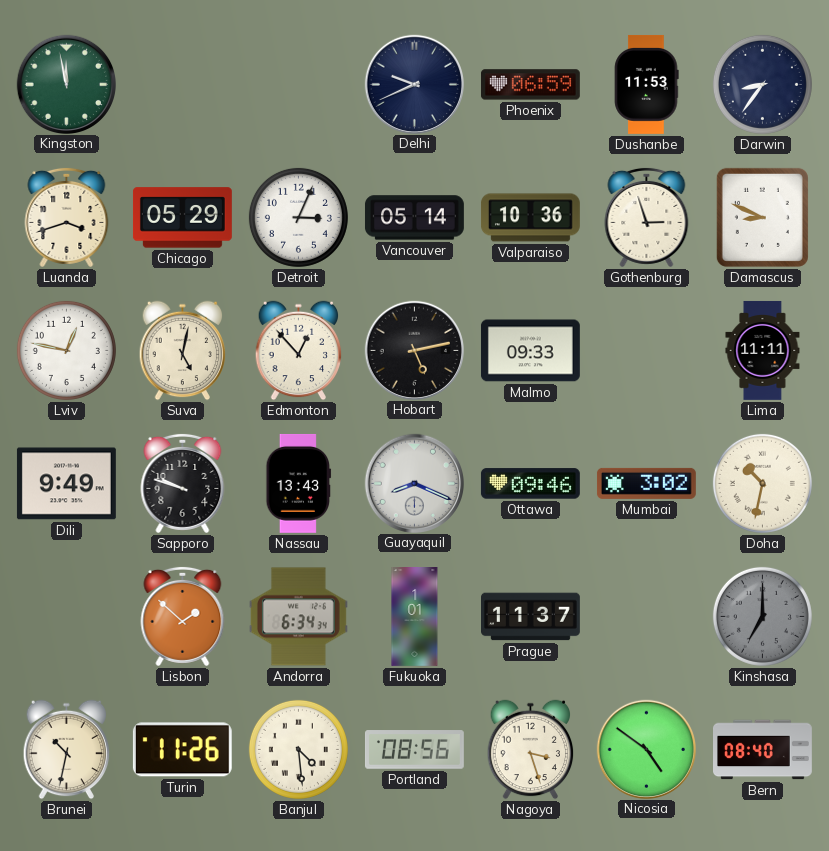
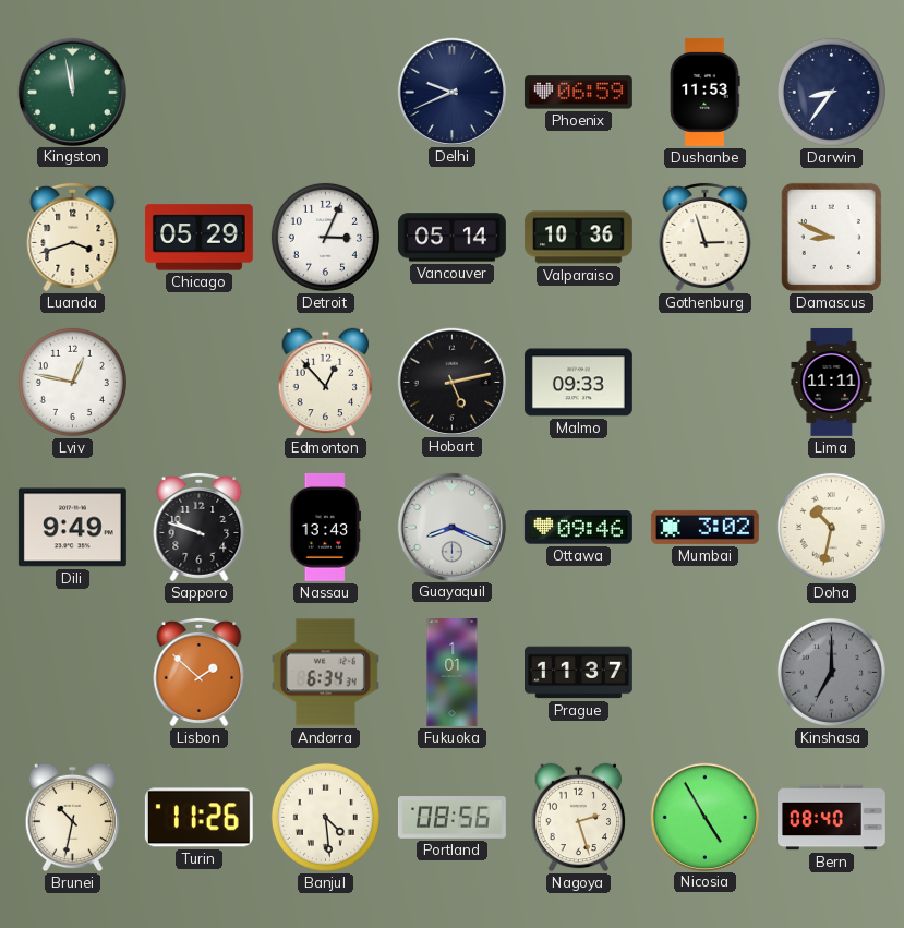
Suva: 5:02 -> none (183, 351)
Nagoya: 3:27 -> 2:27 (579, 818)
Nicosia: 4:51 -> 4:55 (704, 817)
